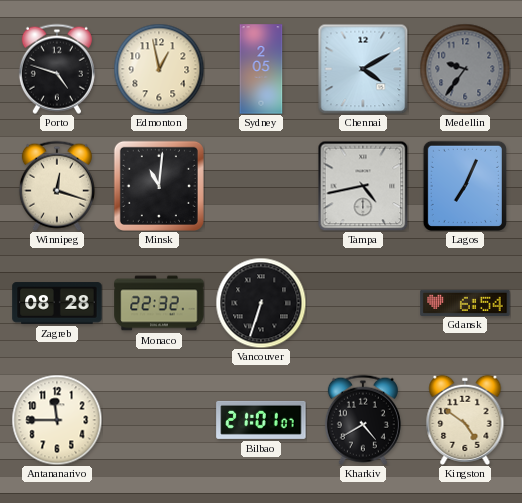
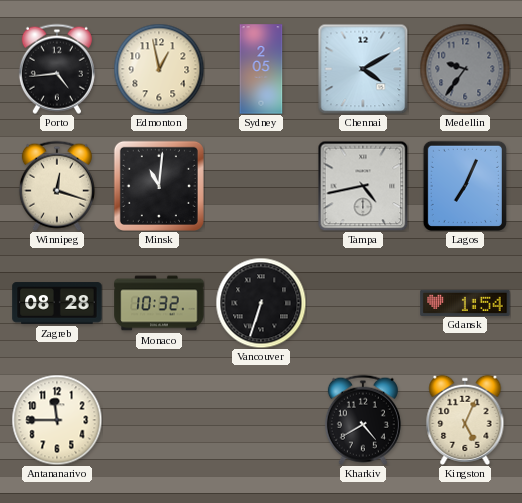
Porto: 4:48 -> 4:44 (57, 69)
Monaco: 22:32 -> 10:32 (159, 303)
Gdansk: 6:54 -> 1:54 (465, 302)
Bilbao: 21:01 -> none (261, 420)
Kingston: 4:51 -> 5:04 (465, 420)
